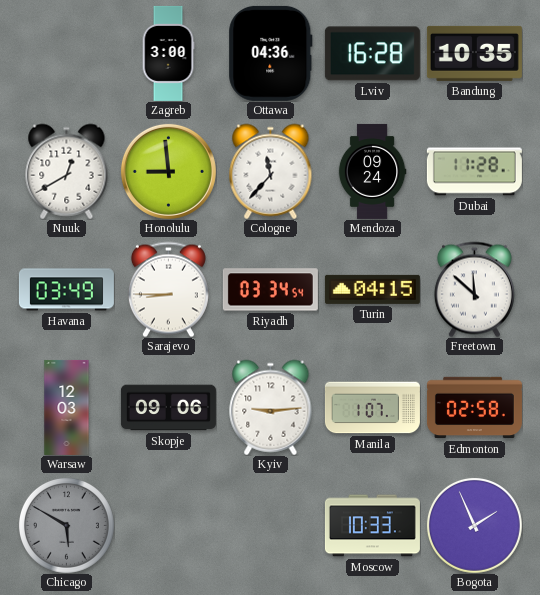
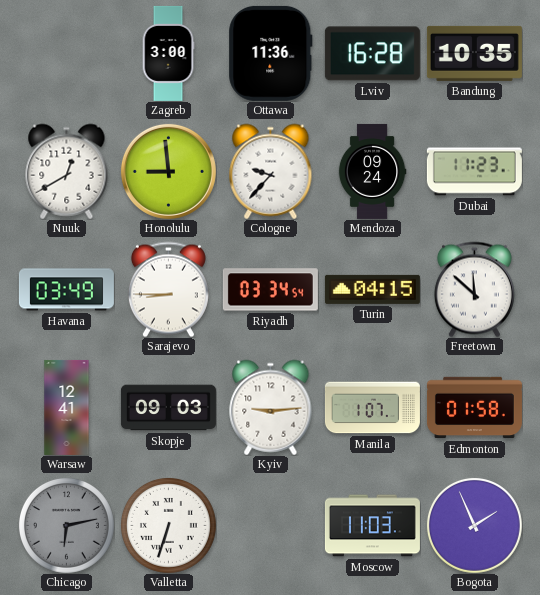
Ottawa: 04:36 -> 11:36 (271, 53)
Cologne: 11:37 -> 9:37 (271, 171)
Dubai: 11:28 -> 11:23 (474, 172)
Warsaw: 12:03 -> 12:41 (67, 407)
Skopje: 09:06 -> 09:03 (168, 408)
Edmonton: 02:58 -> 01:58 (474, 408)
Chicago: 5:50 -> 6:13 (66, 525)
Valletta: none -> 6:33 (168, 525)
Moscow: 10:33 -> 11:03 (372, 526)
